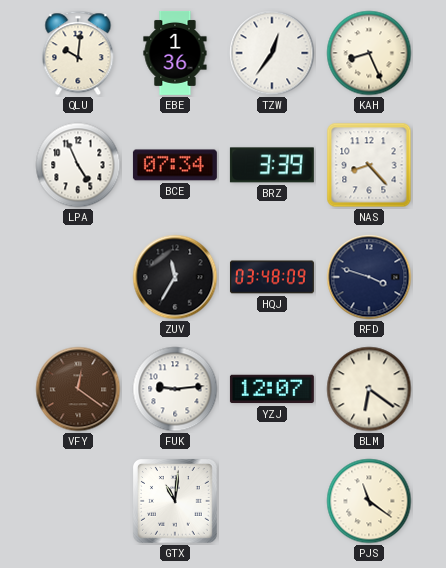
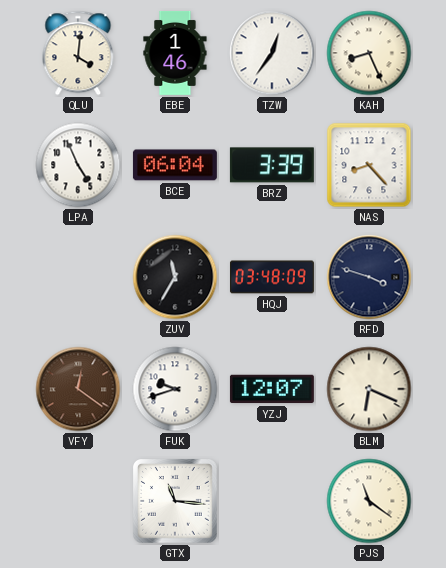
QLU: 10:01 -> 4:01 (78, 53)
EBE: 1:36 -> 1:46 (175, 53)
BCE: 07:34 -> 06:04 (175, 165)
FUK: 9:14 -> 9:42 (175, 389)
BLM: 6:21 -> 6:19 (369, 389)
GTX: 11:01 -> 11:16 (176, 502)
